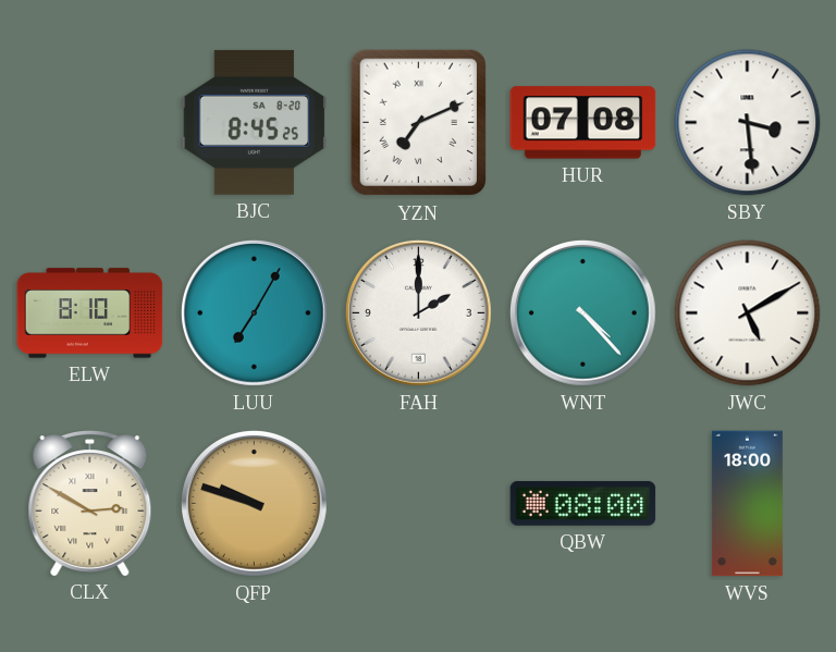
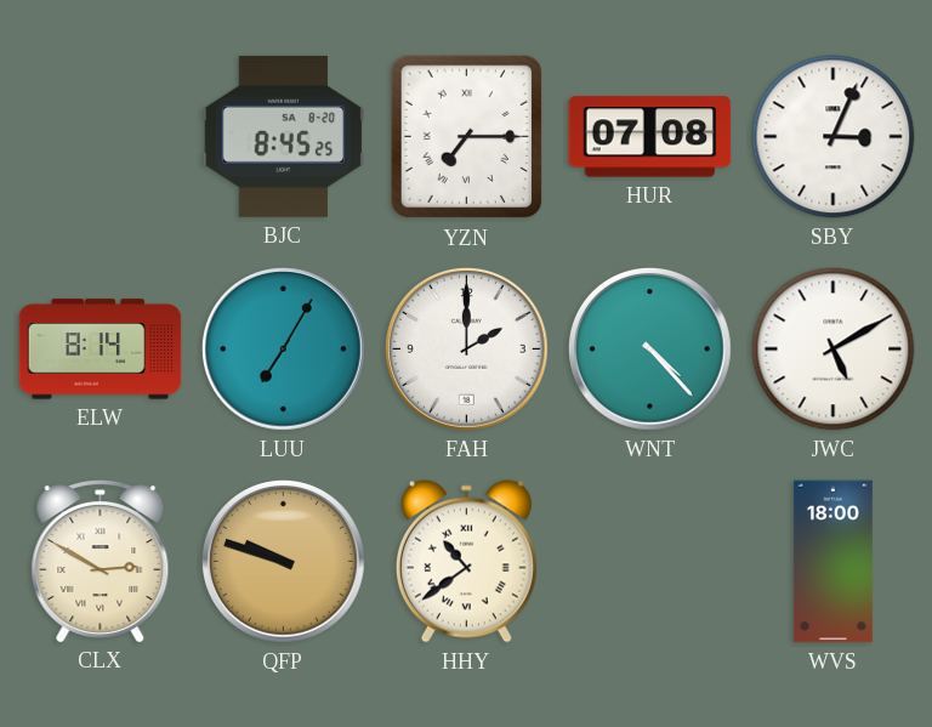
YZN: 7:11 -> 7:15 (466, 137)
SBY: 3:29 -> 3:04 (834, 137)
ELW: 8:10 -> 8:14 (101, 350)
HHY: none -> 10:39 (466, 561)
QBW: 08:00 -> none (583, 503)
